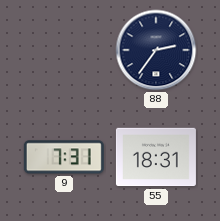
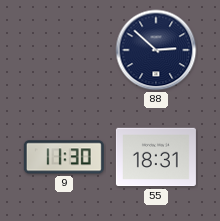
88: 2:36 -> 2:52 (156, 50)
9: 7:31 -> 11:30 (64, 157)
